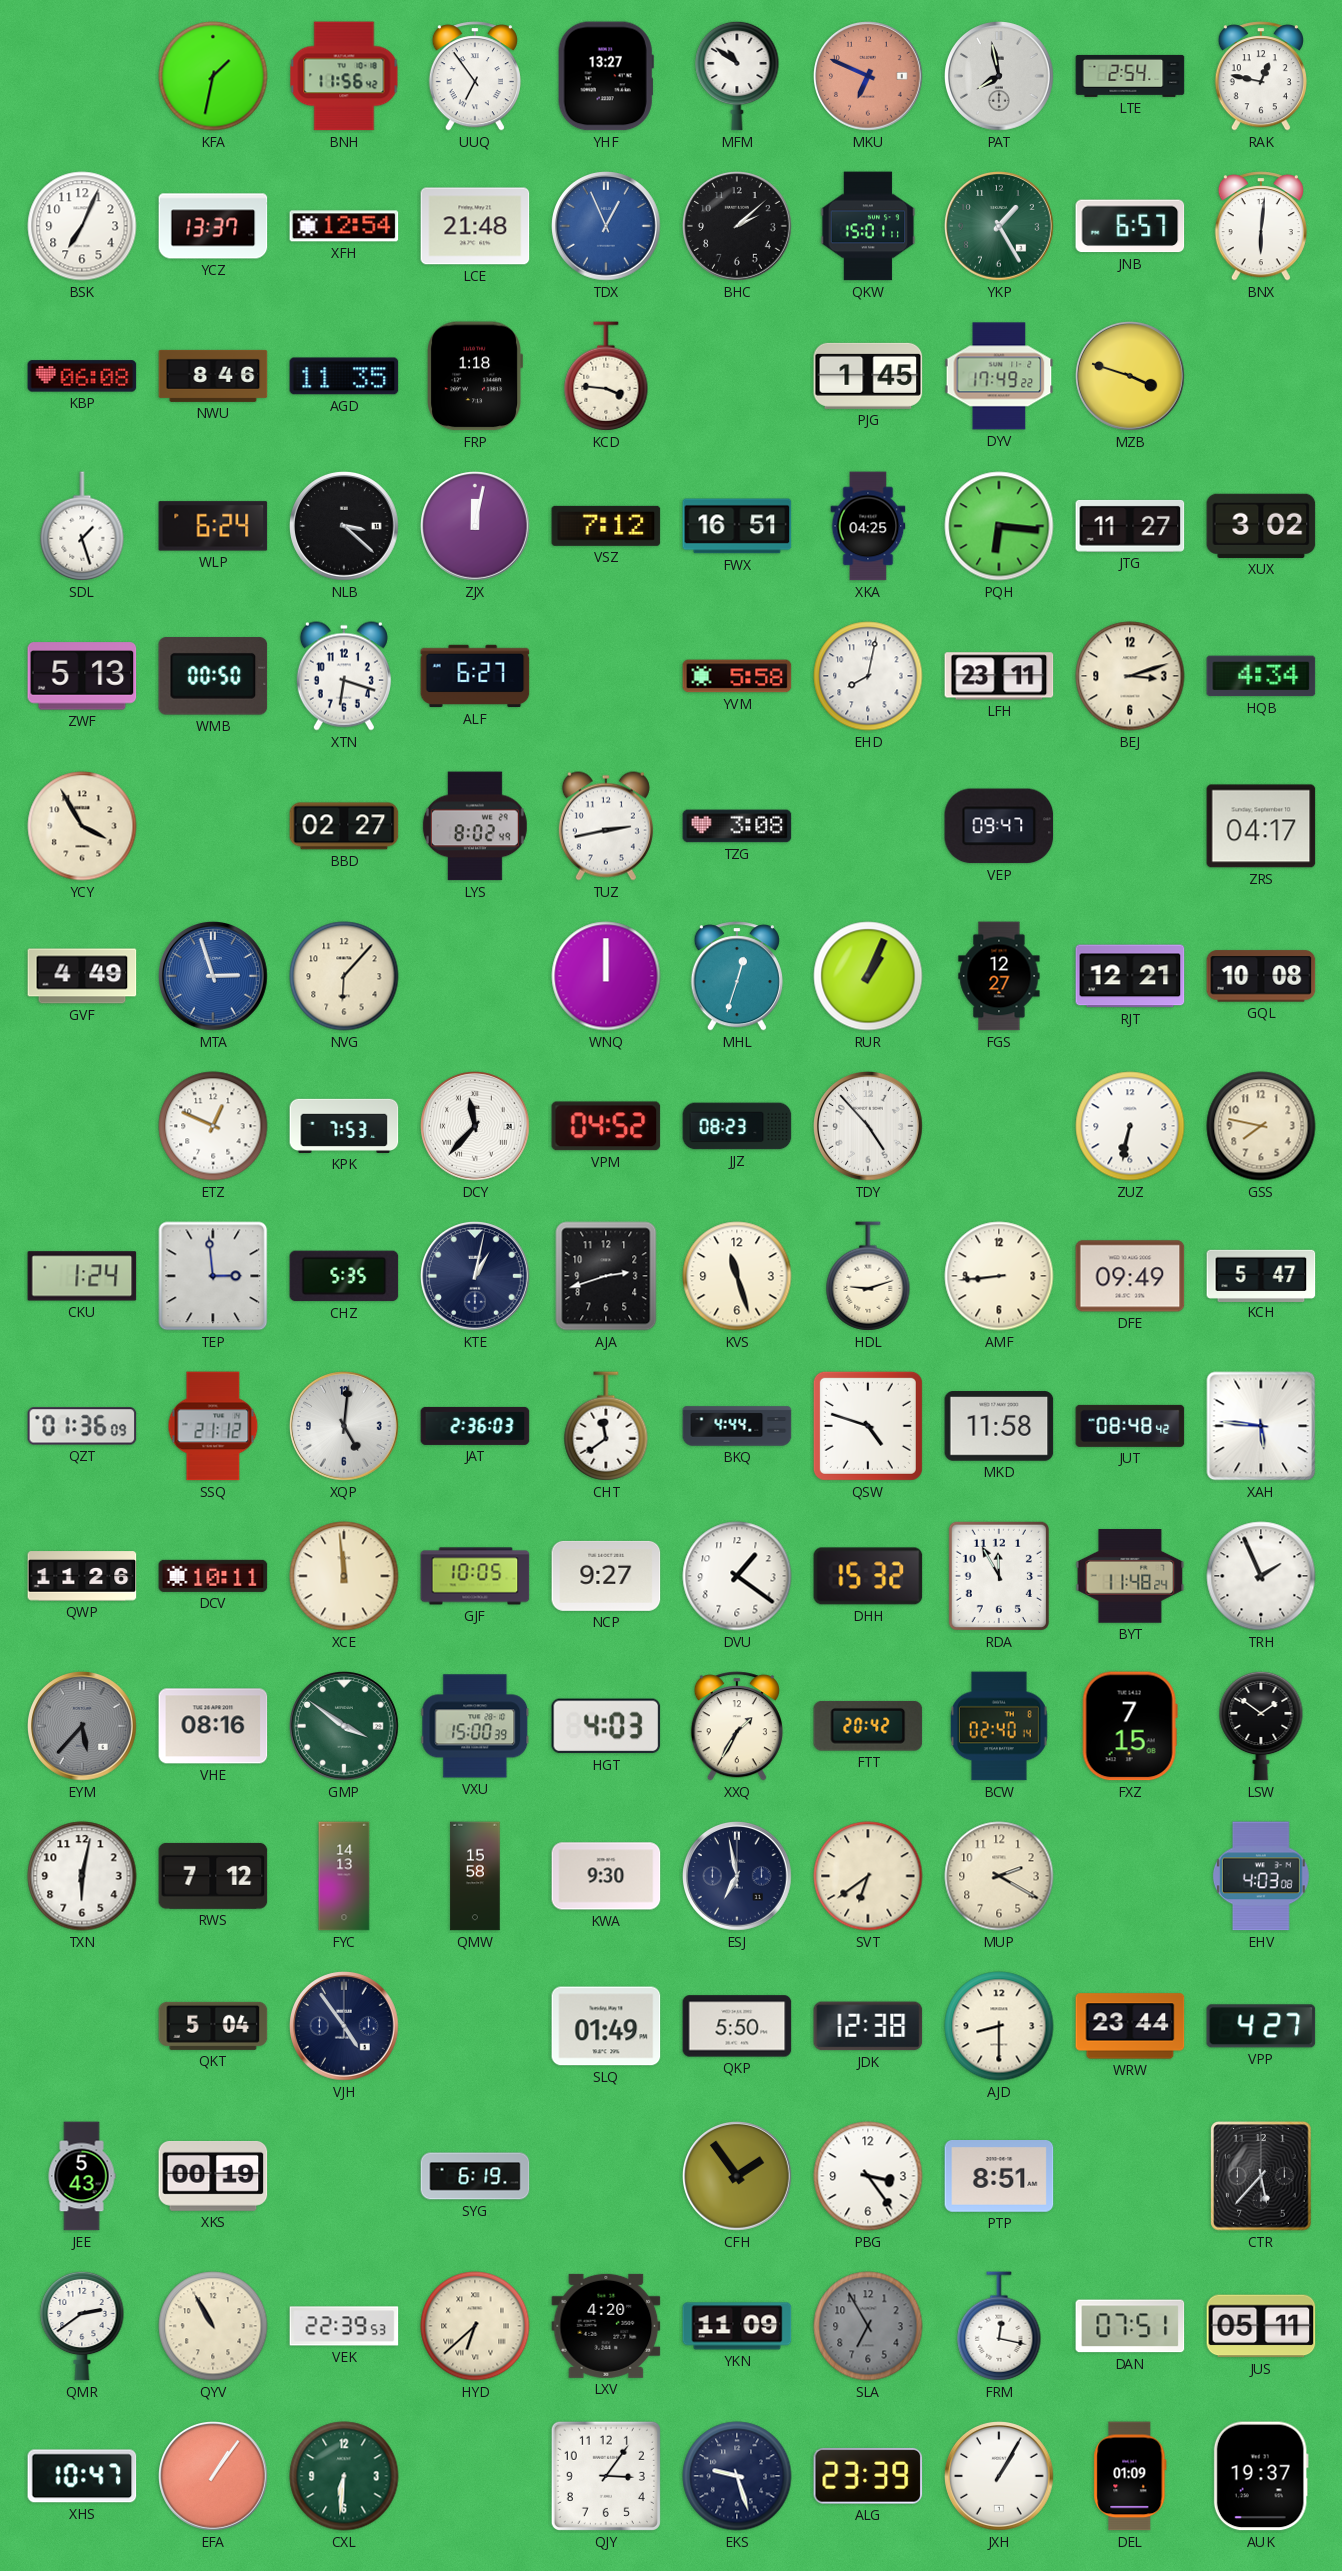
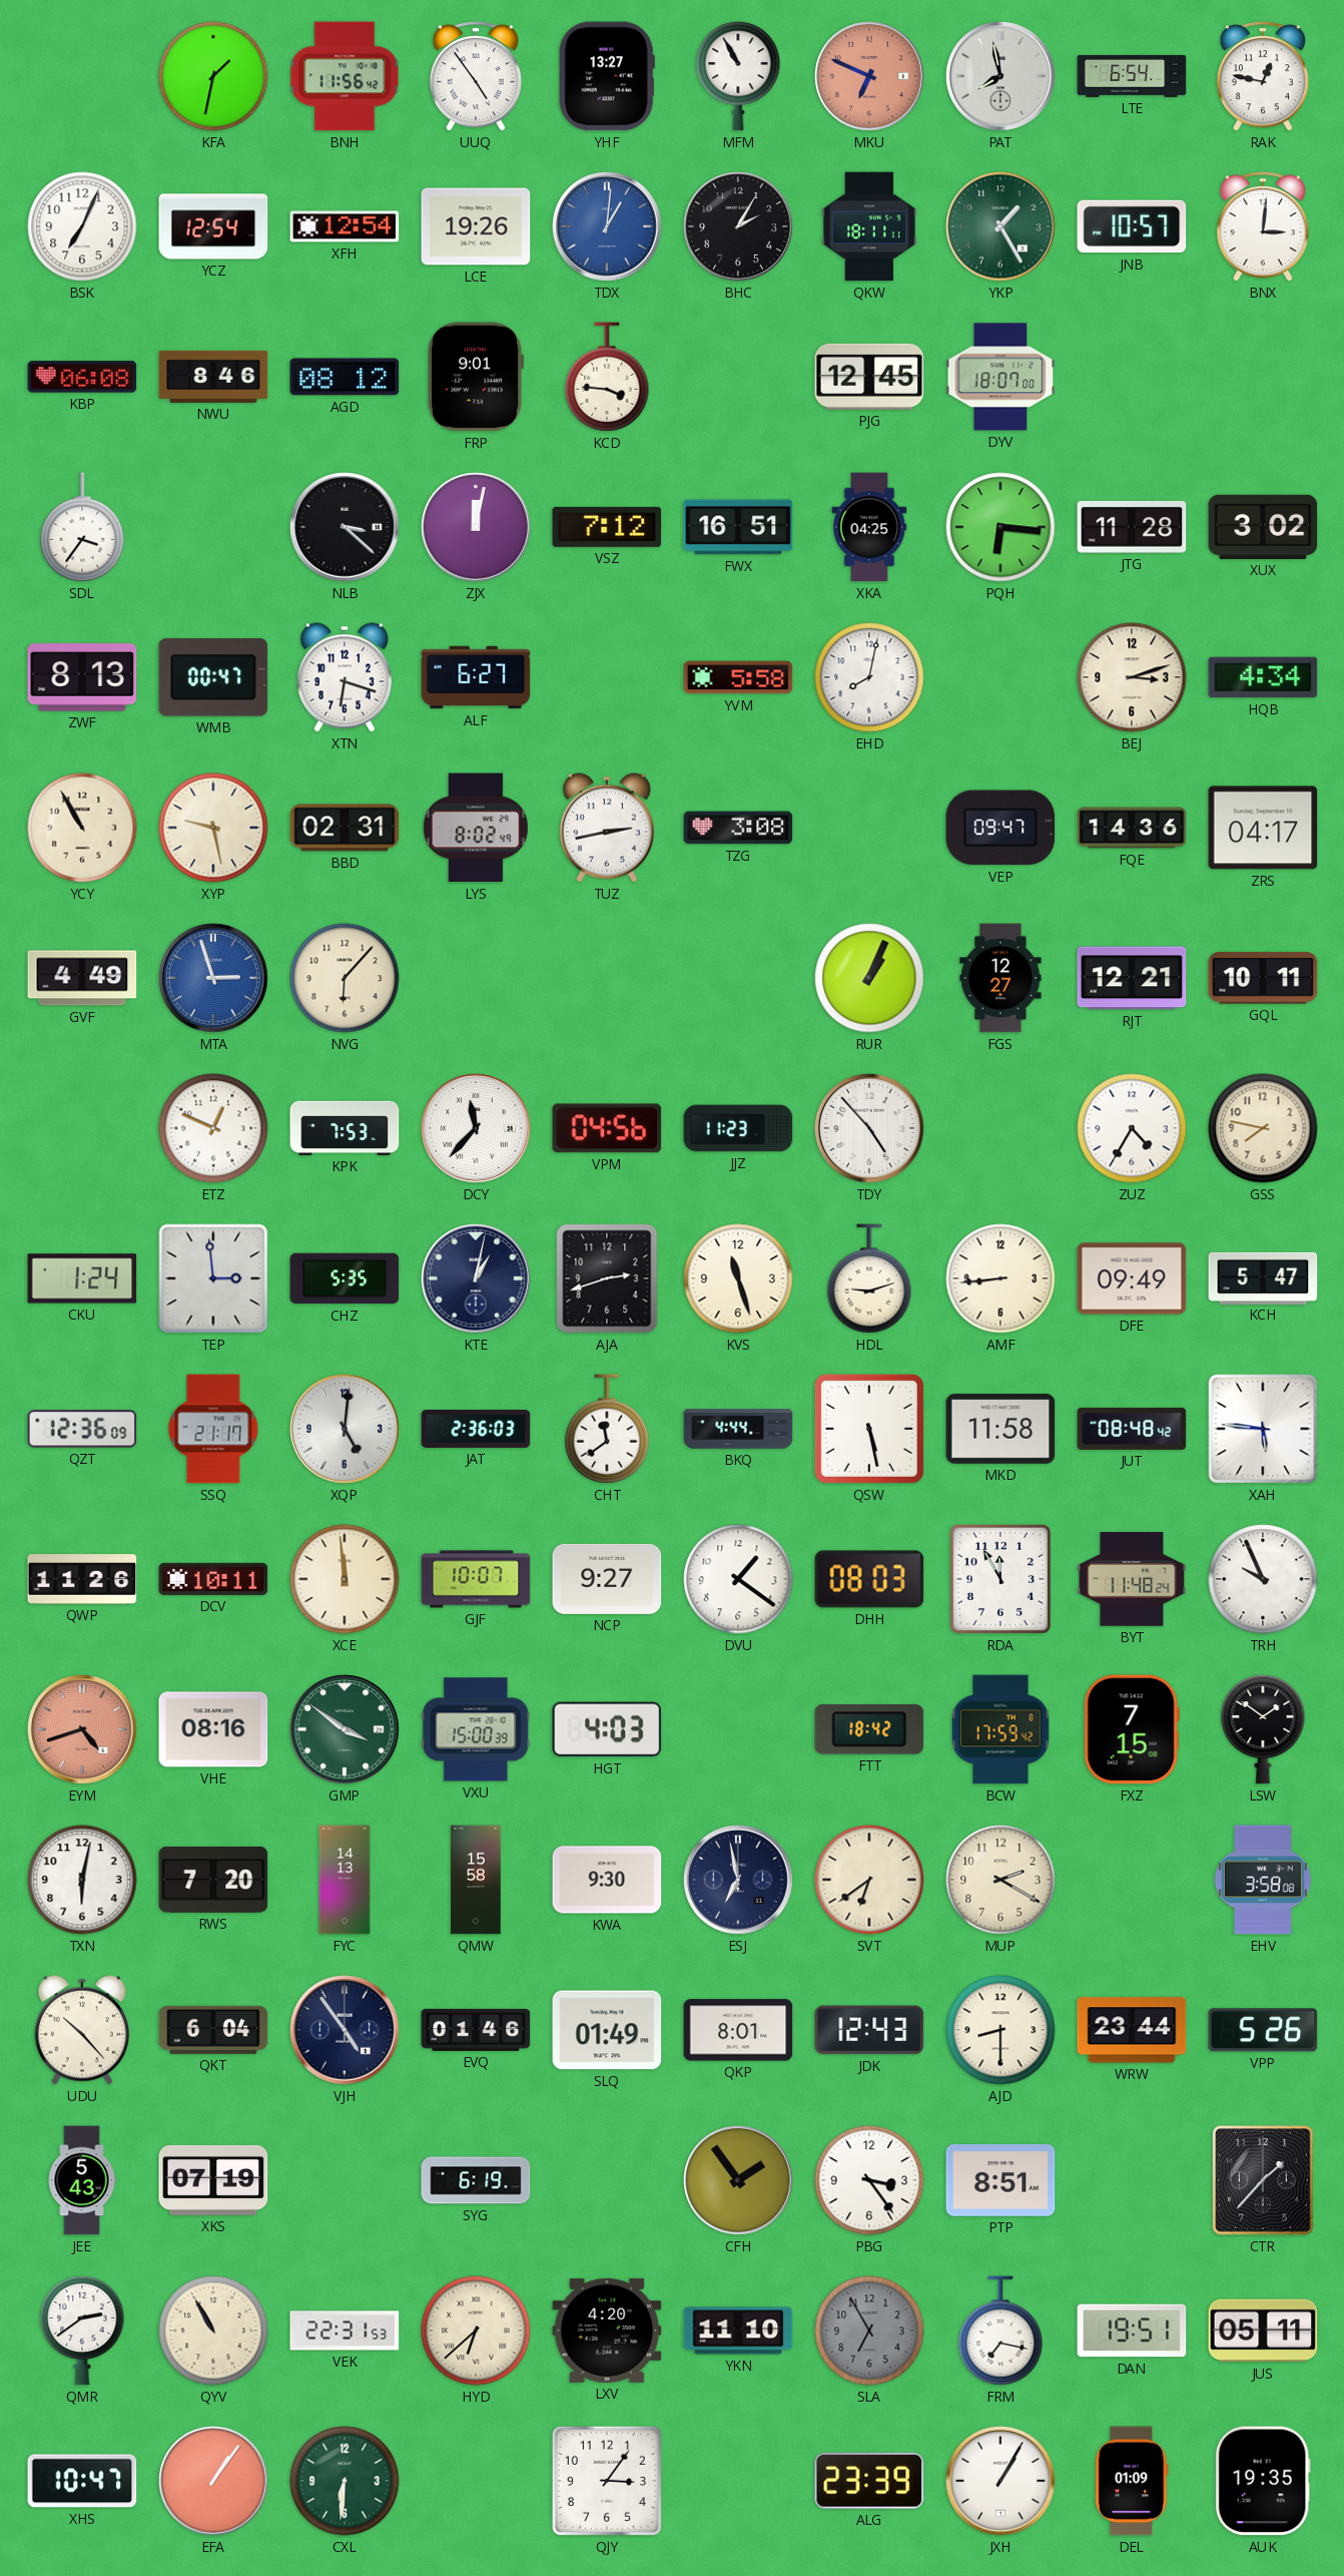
UUQ: 6:54 -> 4:54 (476, 76)
MFM: 10:51 -> 10:55 (738, 76)
LTE: 2:54 -> 6:54 (1132, 76)
YCZ: 13:37 -> 12:54 (213, 226)
LCE: 21:48 -> 19:26 (476, 226)
TDX: 12:56 -> 1:01 (608, 227)
BHC: 2:08 -> 2:05 (739, 227)
QKW: 15:01 -> 18:11 (869, 226)
JNB: 6:57 -> 10:57 (1132, 226)
BNX: 6:01 -> 3:01 (1263, 226)
AGD: 11:35 -> 08:12 (345, 377)
FRP: 1:18 -> 9:01 (476, 377)
PJG: 1:45 -> 12:45 (869, 377)
DYV: 17:49 -> 18:07 (1000, 377)
MZB: 3:48 -> none (1131, 377)
SDL: 1:27 -> 3:36 (82, 527)
WLP: 6:24 -> none (213, 526)
JTG: 11:27 -> 11:28 (1132, 527)
ZWF: 5:13 -> 8:13 (82, 677)
WMB: 00:50 -> 00:47 (213, 677)
LFH: 23:11 -> none (999, 676)
YCY: 3:55 -> 10:55 (82, 828)
XYP: none -> 9:28 (213, 828)
BBD: 02:27 -> 02:31 (345, 828)
FQE: none -> 14:36 (1132, 828)
WNQ: 12:00 -> none (606, 976)
MHL: 12:33 -> none (737, 976)
GQL: 10:08 -> 10:11 (1263, 978)
VPM: 04:52 -> 04:56 (607, 1128)
JJZ: 08:23 -> 11:23 (738, 1128)
ZUZ: 6:32 -> 4:35 (1132, 1128)
QZT: 01:36 -> 12:36 (82, 1429)
SSQ: 21:12 -> 21:17 (213, 1429)
QSW: 4:48 -> 5:28 (869, 1429)
GJF: 10:05 -> 10:07 (476, 1579)
DHH: 15:32 -> 08:03 (869, 1579)
TRH: 1:56 -> 9:56 (1263, 1579)
EYM: 5:37 -> 4:42 (83, 1730)
EYM dial: grey -> salmon (83, 1730)
XXQ: 1:35 -> none (737, 1726)
FTT: 20:42 -> 18:42 (869, 1729)
BCW: 02:40 -> 17:59 (1001, 1729)
RWS: 7:12 -> 7:20 (213, 1880)
EHV: 4:03 -> 3:58 (1263, 1880)
UDU: none -> 10:23 (82, 2030)
QKT: 5:04 -> 6:04 (213, 2030)
EVQ: none -> 01:46 (476, 2030)
QKP: 5:50 -> 8:01 (738, 2030)
JDK: 12:38 -> 12:43 (869, 2030)
VPP: 4:27 -> 5:26 (1263, 2030)
XKS: 00:19 -> 07:19 (213, 2180)
CTR: 5:37 -> 1:37 (1263, 2180)
VEK: 22:39 -> 22:31 (345, 2331)
YKN: 11:09 -> 11:10 (738, 2331)
FRM: 12:17 -> 7:17 (1000, 2331)
DAN: 07:51 -> 19:51 (1132, 2331)
EKS: 9:27 -> none (737, 2476)
AUK: 19:37 -> 19:35 (1263, 2481)
